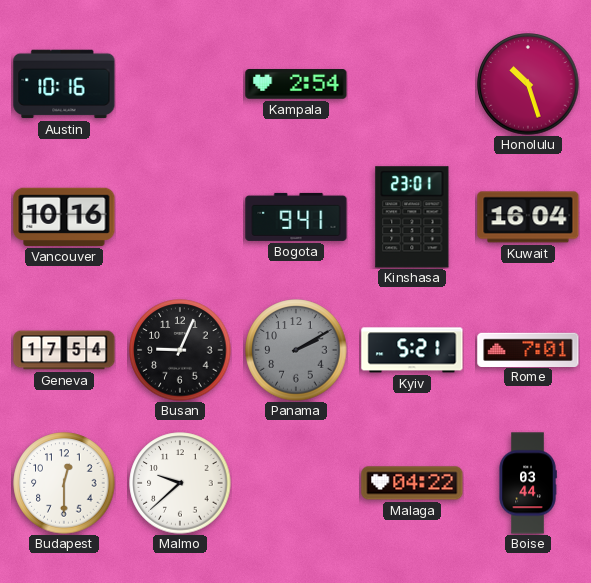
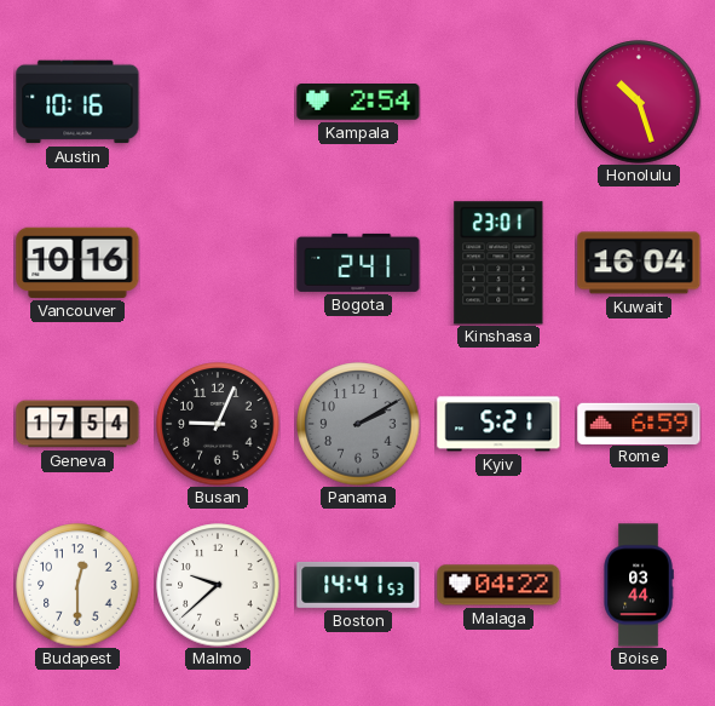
Bogota: 9:41 -> 2:41 (358, 263)
Rome: 7:01 -> 6:59 (639, 423)
Boston: none -> 14:41 (358, 585)
